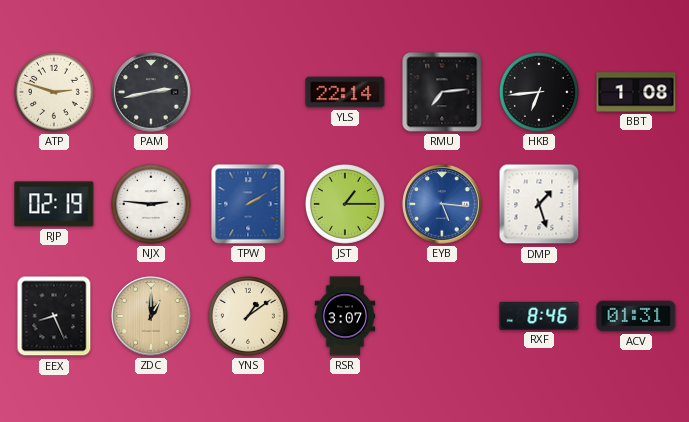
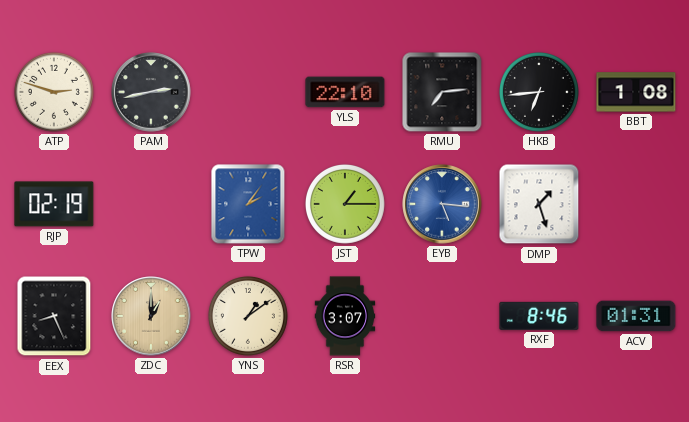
YLS: 22:14 -> 22:10 (345, 92)
NJX: 2:46 -> none (151, 204)
TPW: 2:10 -> 2:06 (248, 204)
